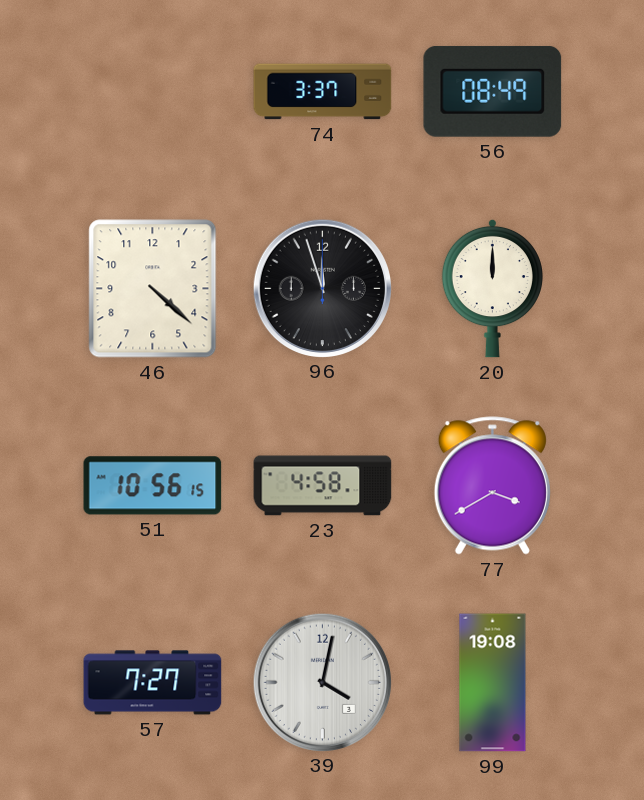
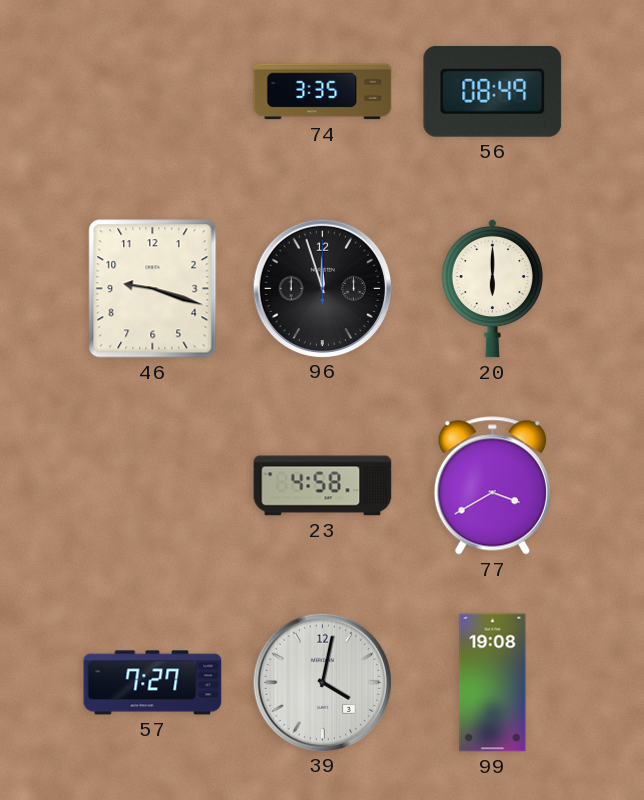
74: 3:37 -> 3:35 (323, 92)
46: 4:22 -> 9:18 (153, 289)
20: 12:00 -> 6:00 (492, 288)
51: 10:56 -> none (153, 486)
